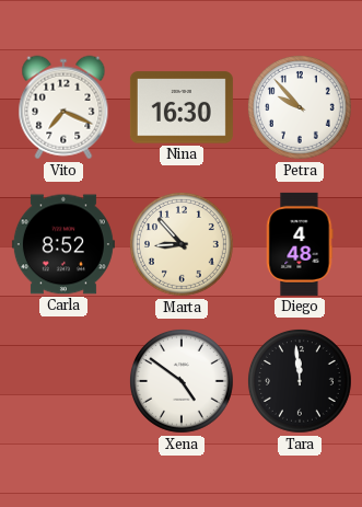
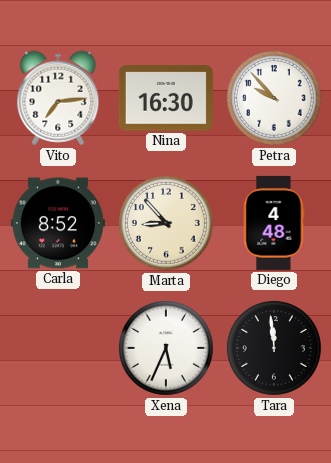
Vito: 7:19 -> 7:14 (58, 98)
Xena: 4:51 -> 5:34 (166, 348)
